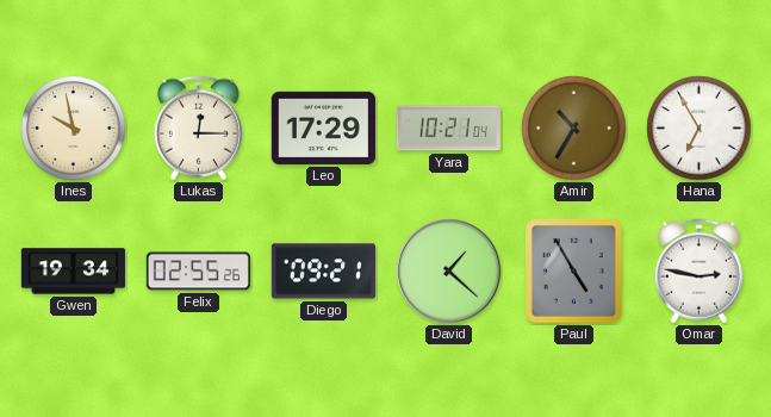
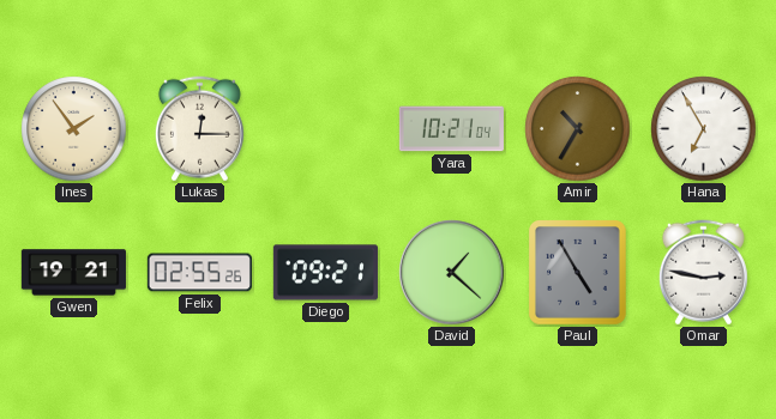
Ines: 9:58 -> 1:54 (74, 129)
Leo: 17:29 -> none (323, 127)
Gwen: 19:34 -> 19:21 (73, 273)
